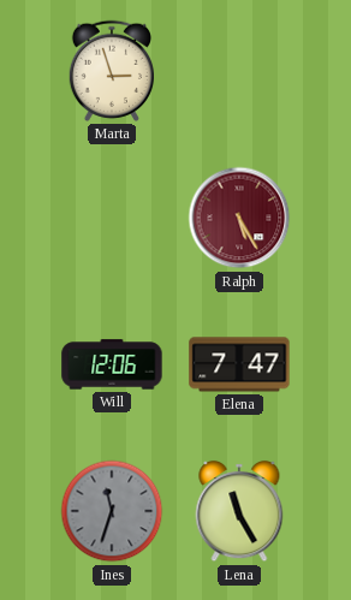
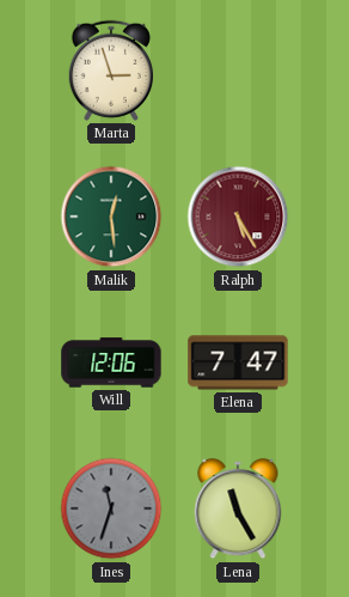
Malik: none -> 12:29 (111, 217)
